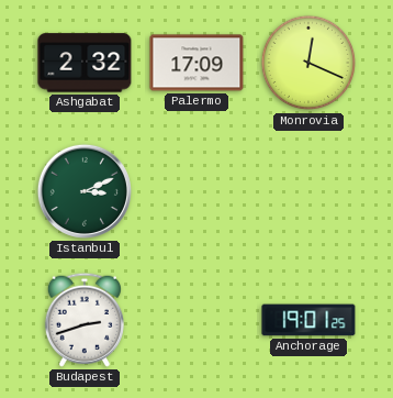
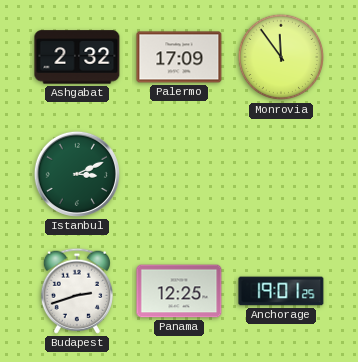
Monrovia: 12:19 -> 11:54 (281, 57)
Panama: none -> 12:25 (179, 291)
